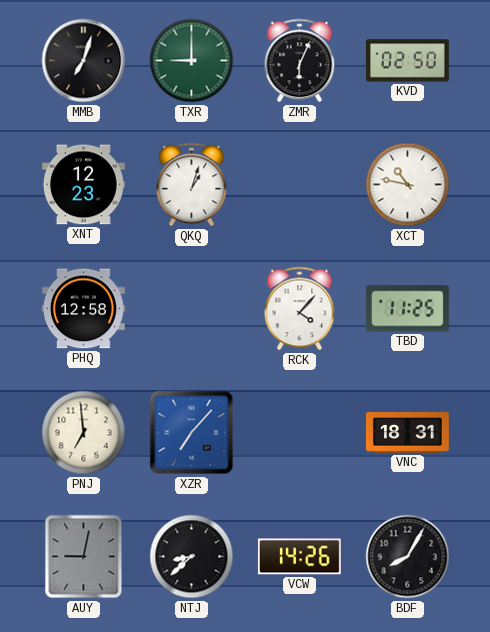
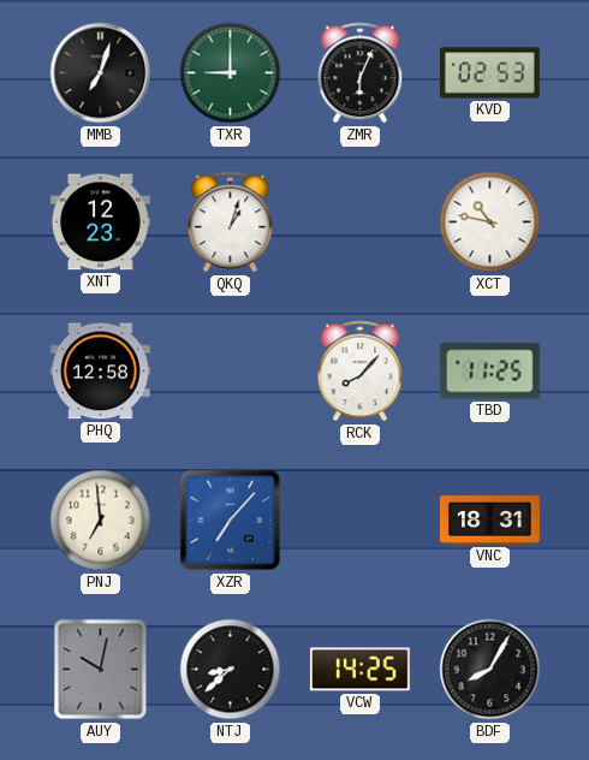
KVD: 02:50 -> 02:53 (489, 73)
RCK: 4:07 -> 8:07 (361, 372)
AUY: 9:02 -> 10:02 (101, 670)
VCW: 14:26 -> 14:25 (359, 670)
